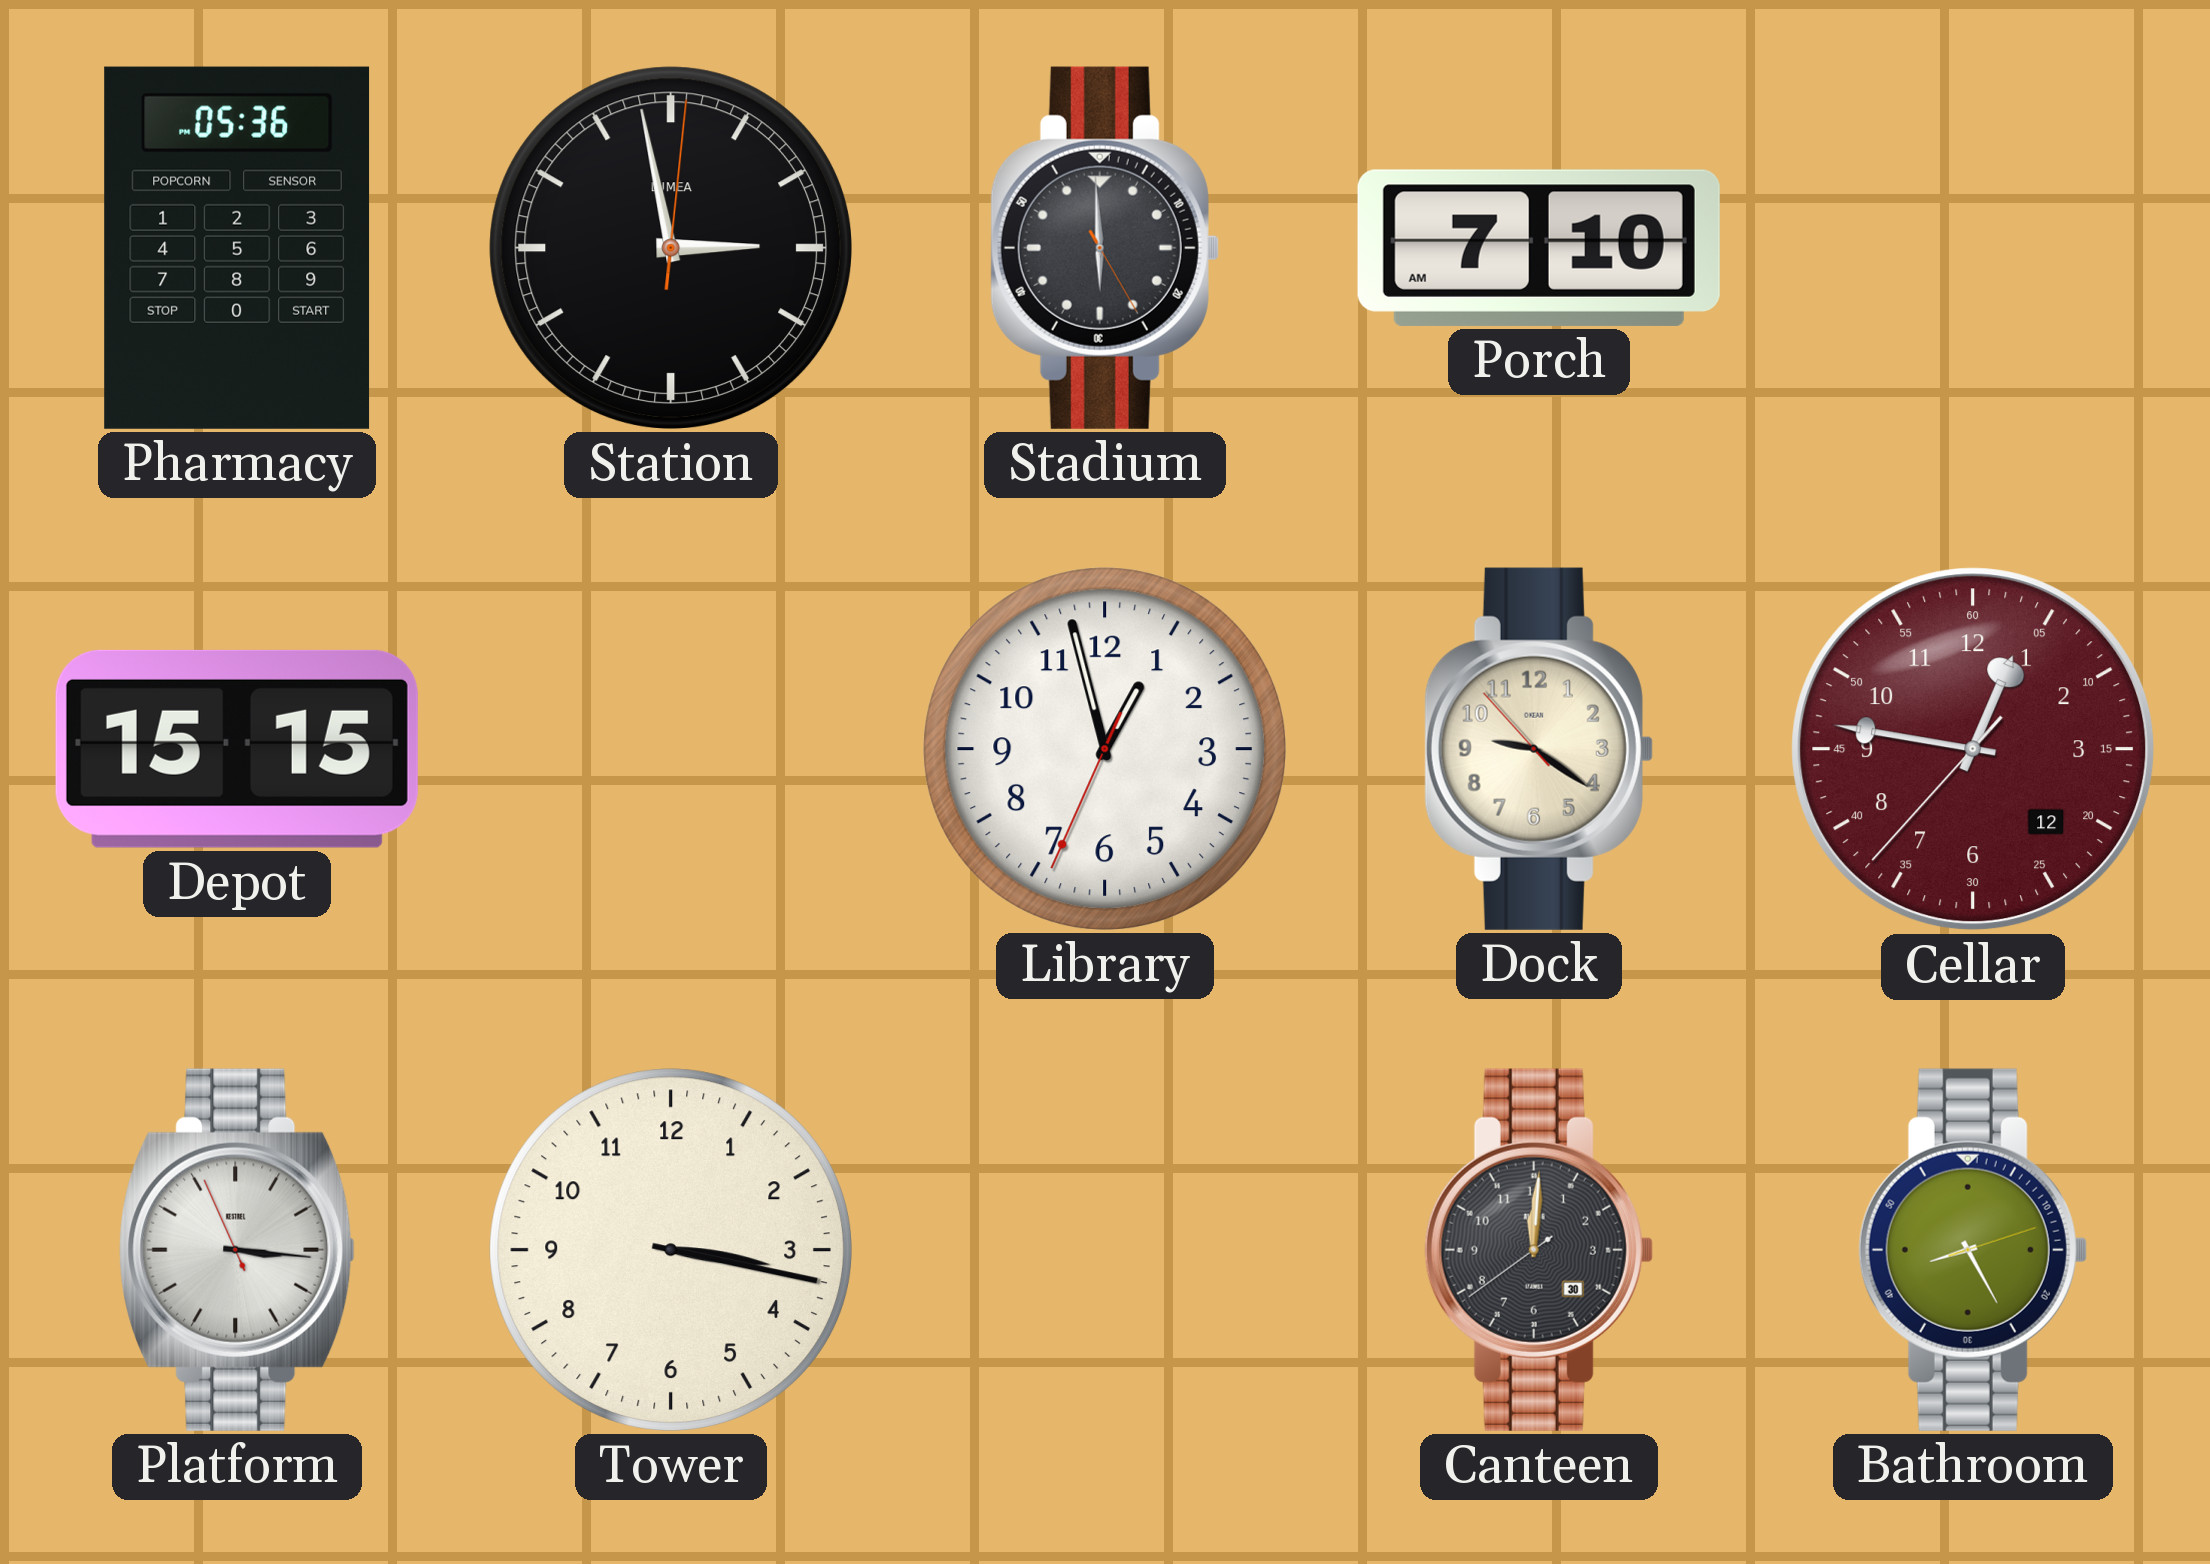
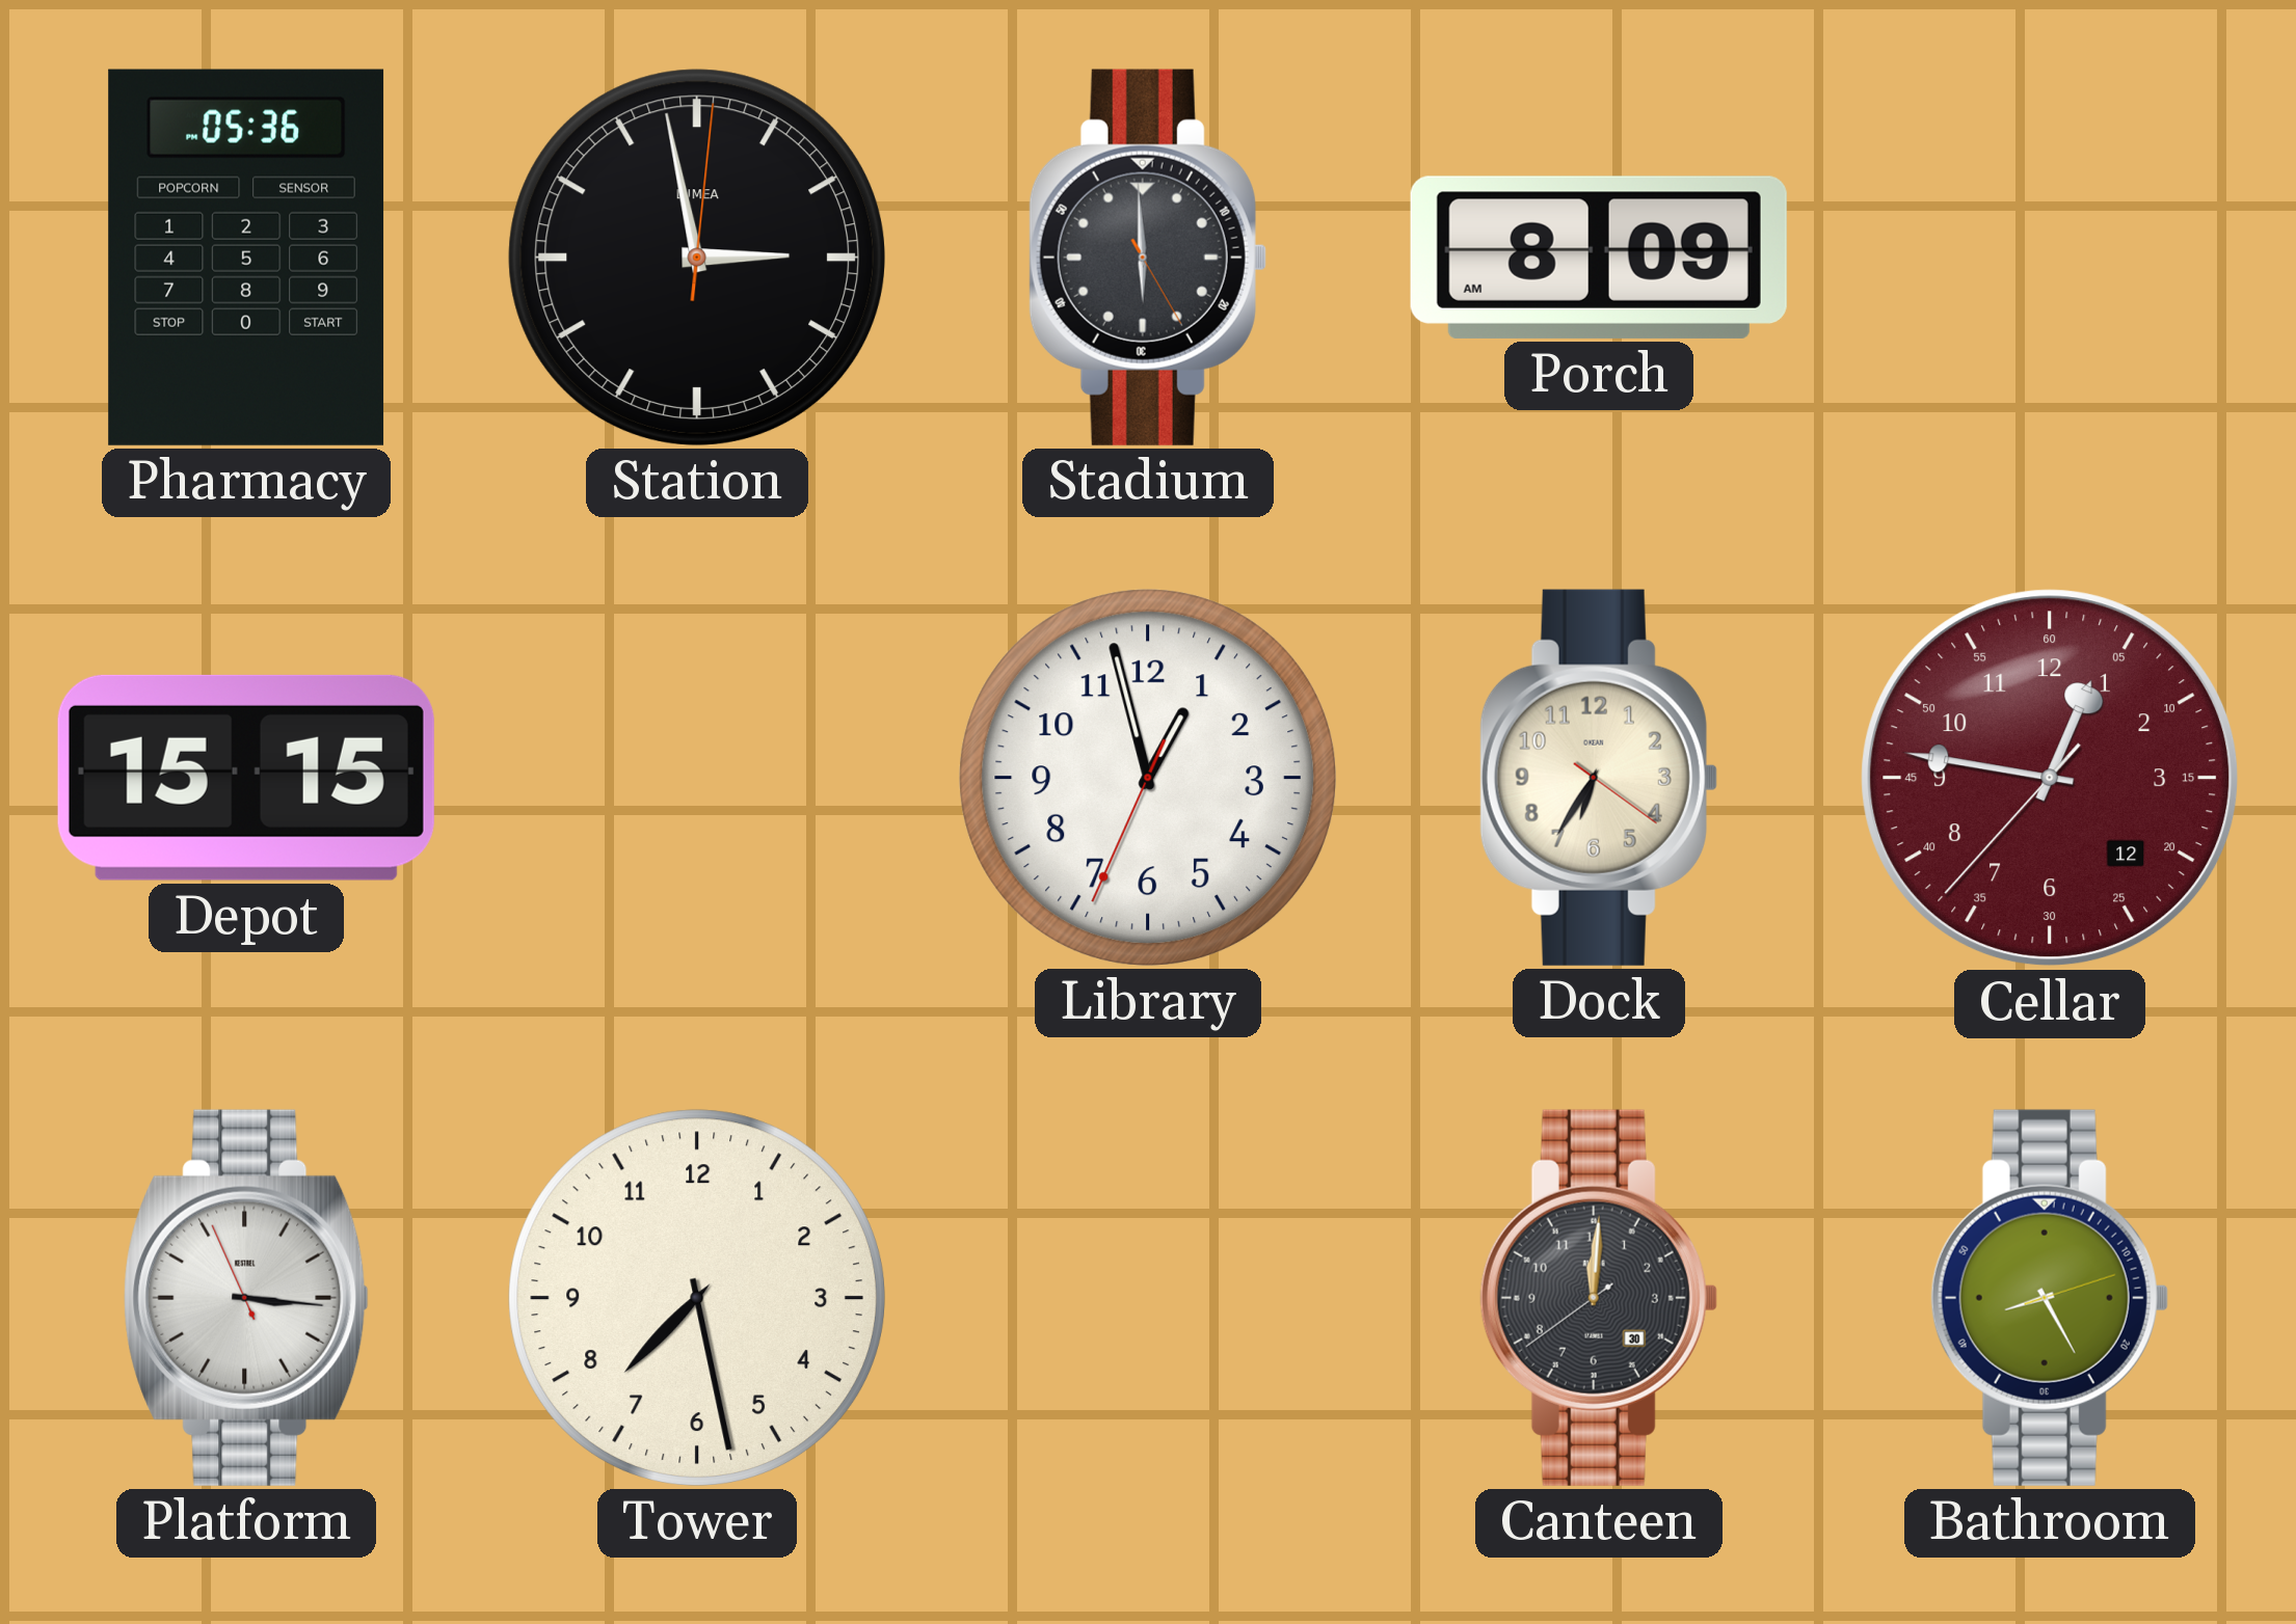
Porch: 7:10 -> 8:09 (1599, 258)
Dock: 9:20 -> 6:35 (1599, 778)
Tower: 3:17 -> 7:28 (697, 1298)
